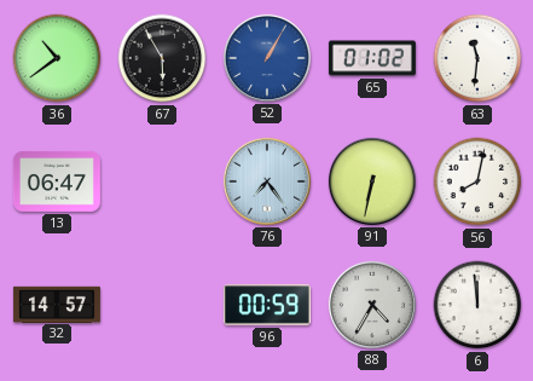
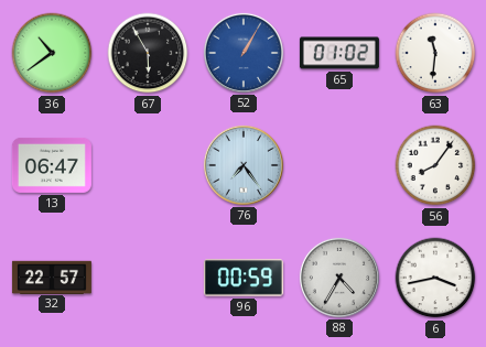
91: 6:32 -> none (372, 181)
56: 8:02 -> 8:06 (435, 165)
32: 14:57 -> 22:57 (52, 276)
6: 11:59 -> 3:43 (435, 278)
